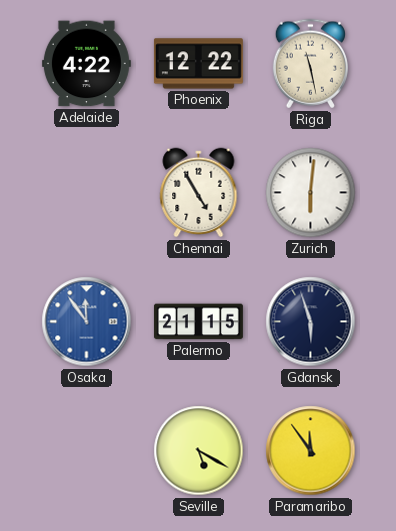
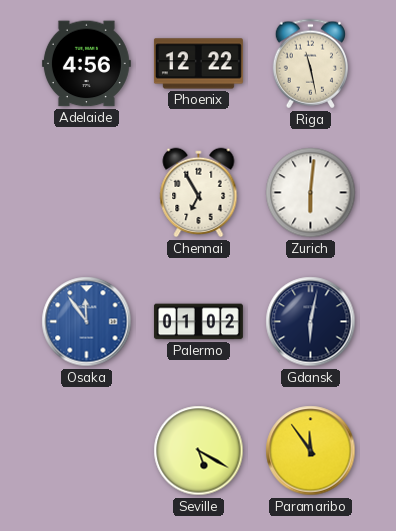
Adelaide: 4:22 -> 4:56 (86, 64)
Chennai: 4:55 -> 6:55 (199, 193)
Palermo: 21:15 -> 01:02 (198, 322)
Gdansk: 5:57 -> 6:02 (311, 322)
